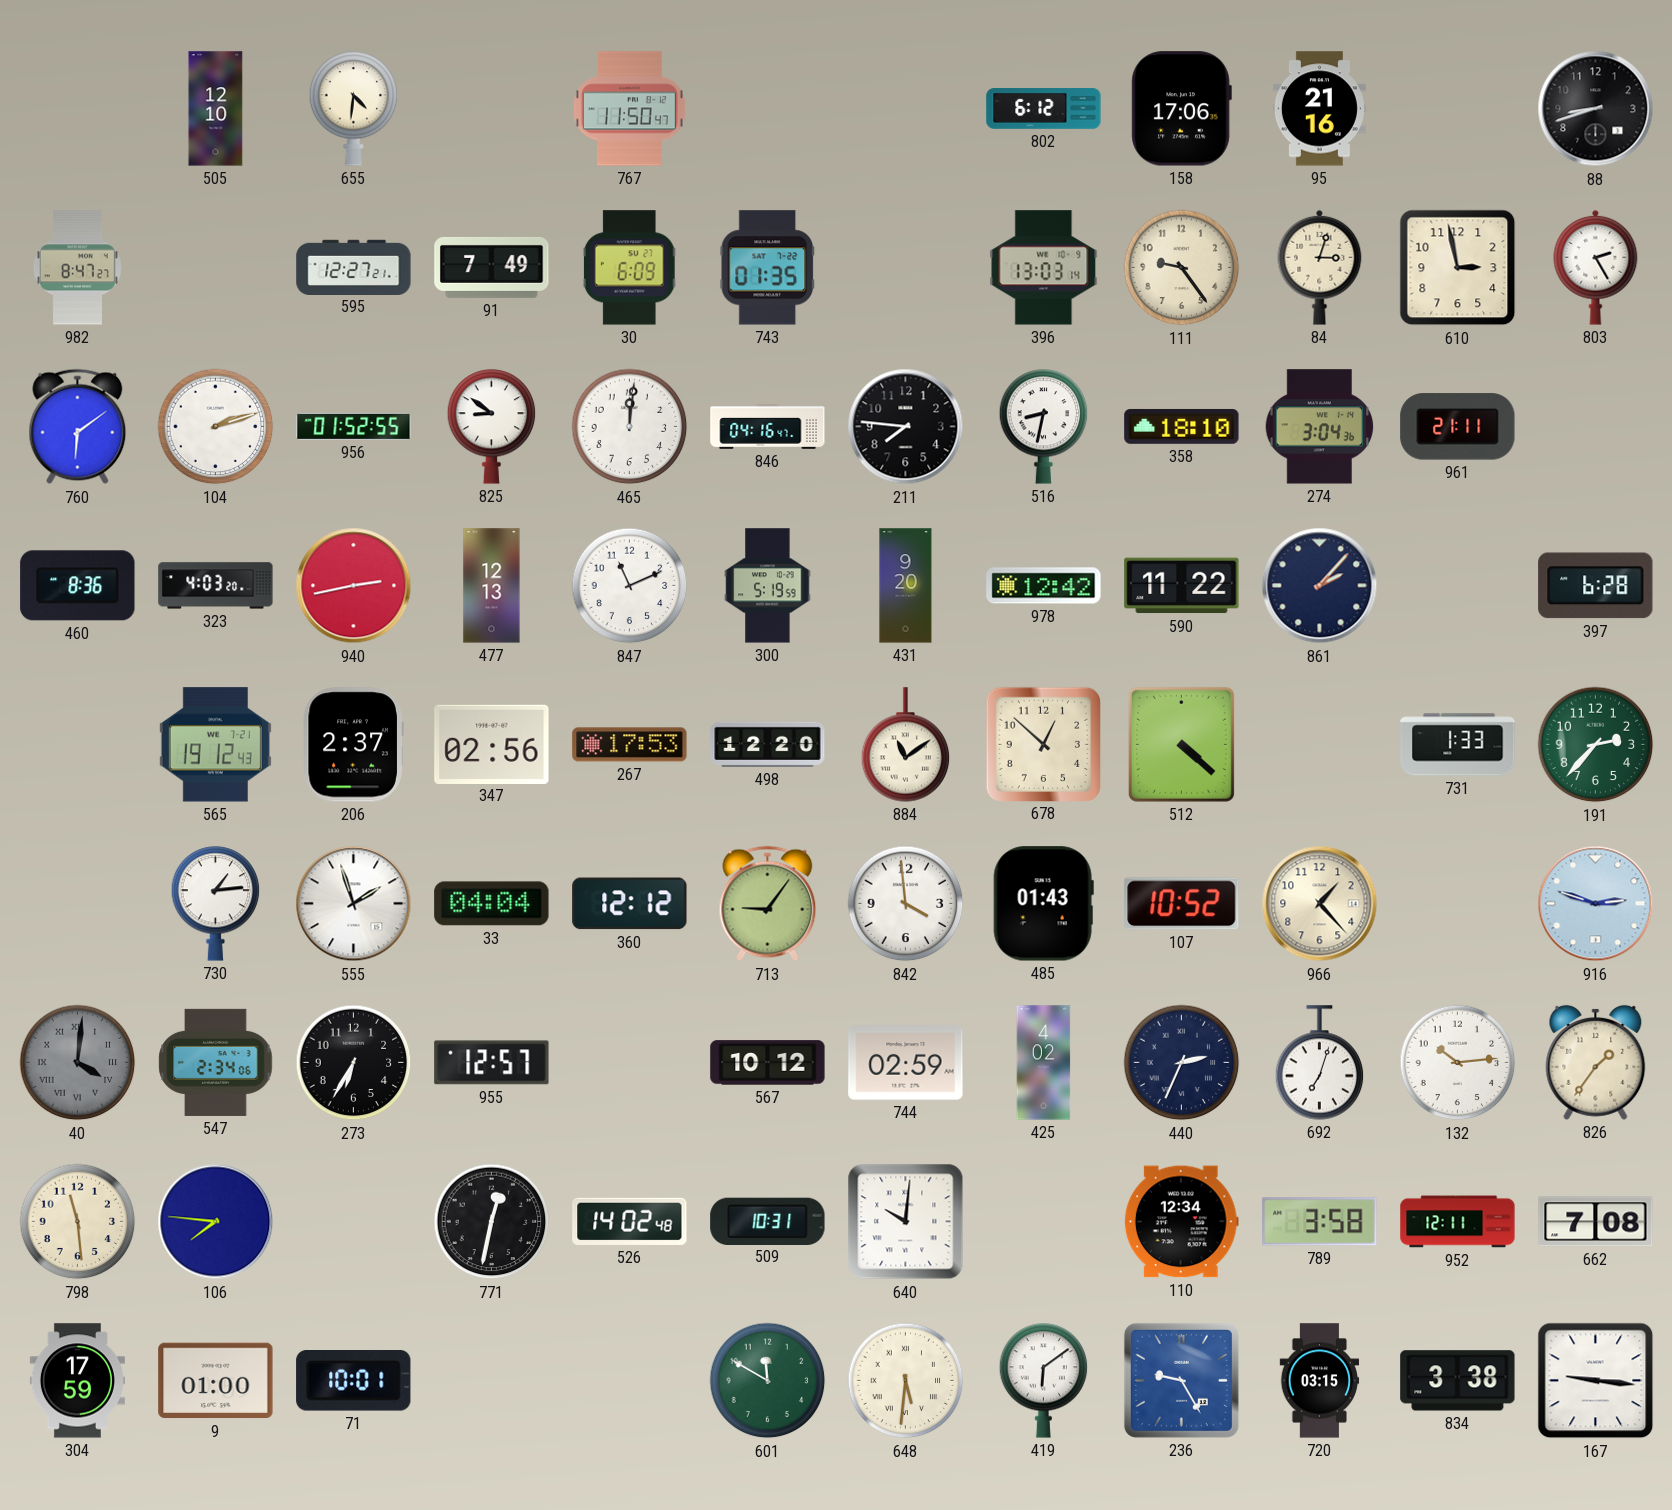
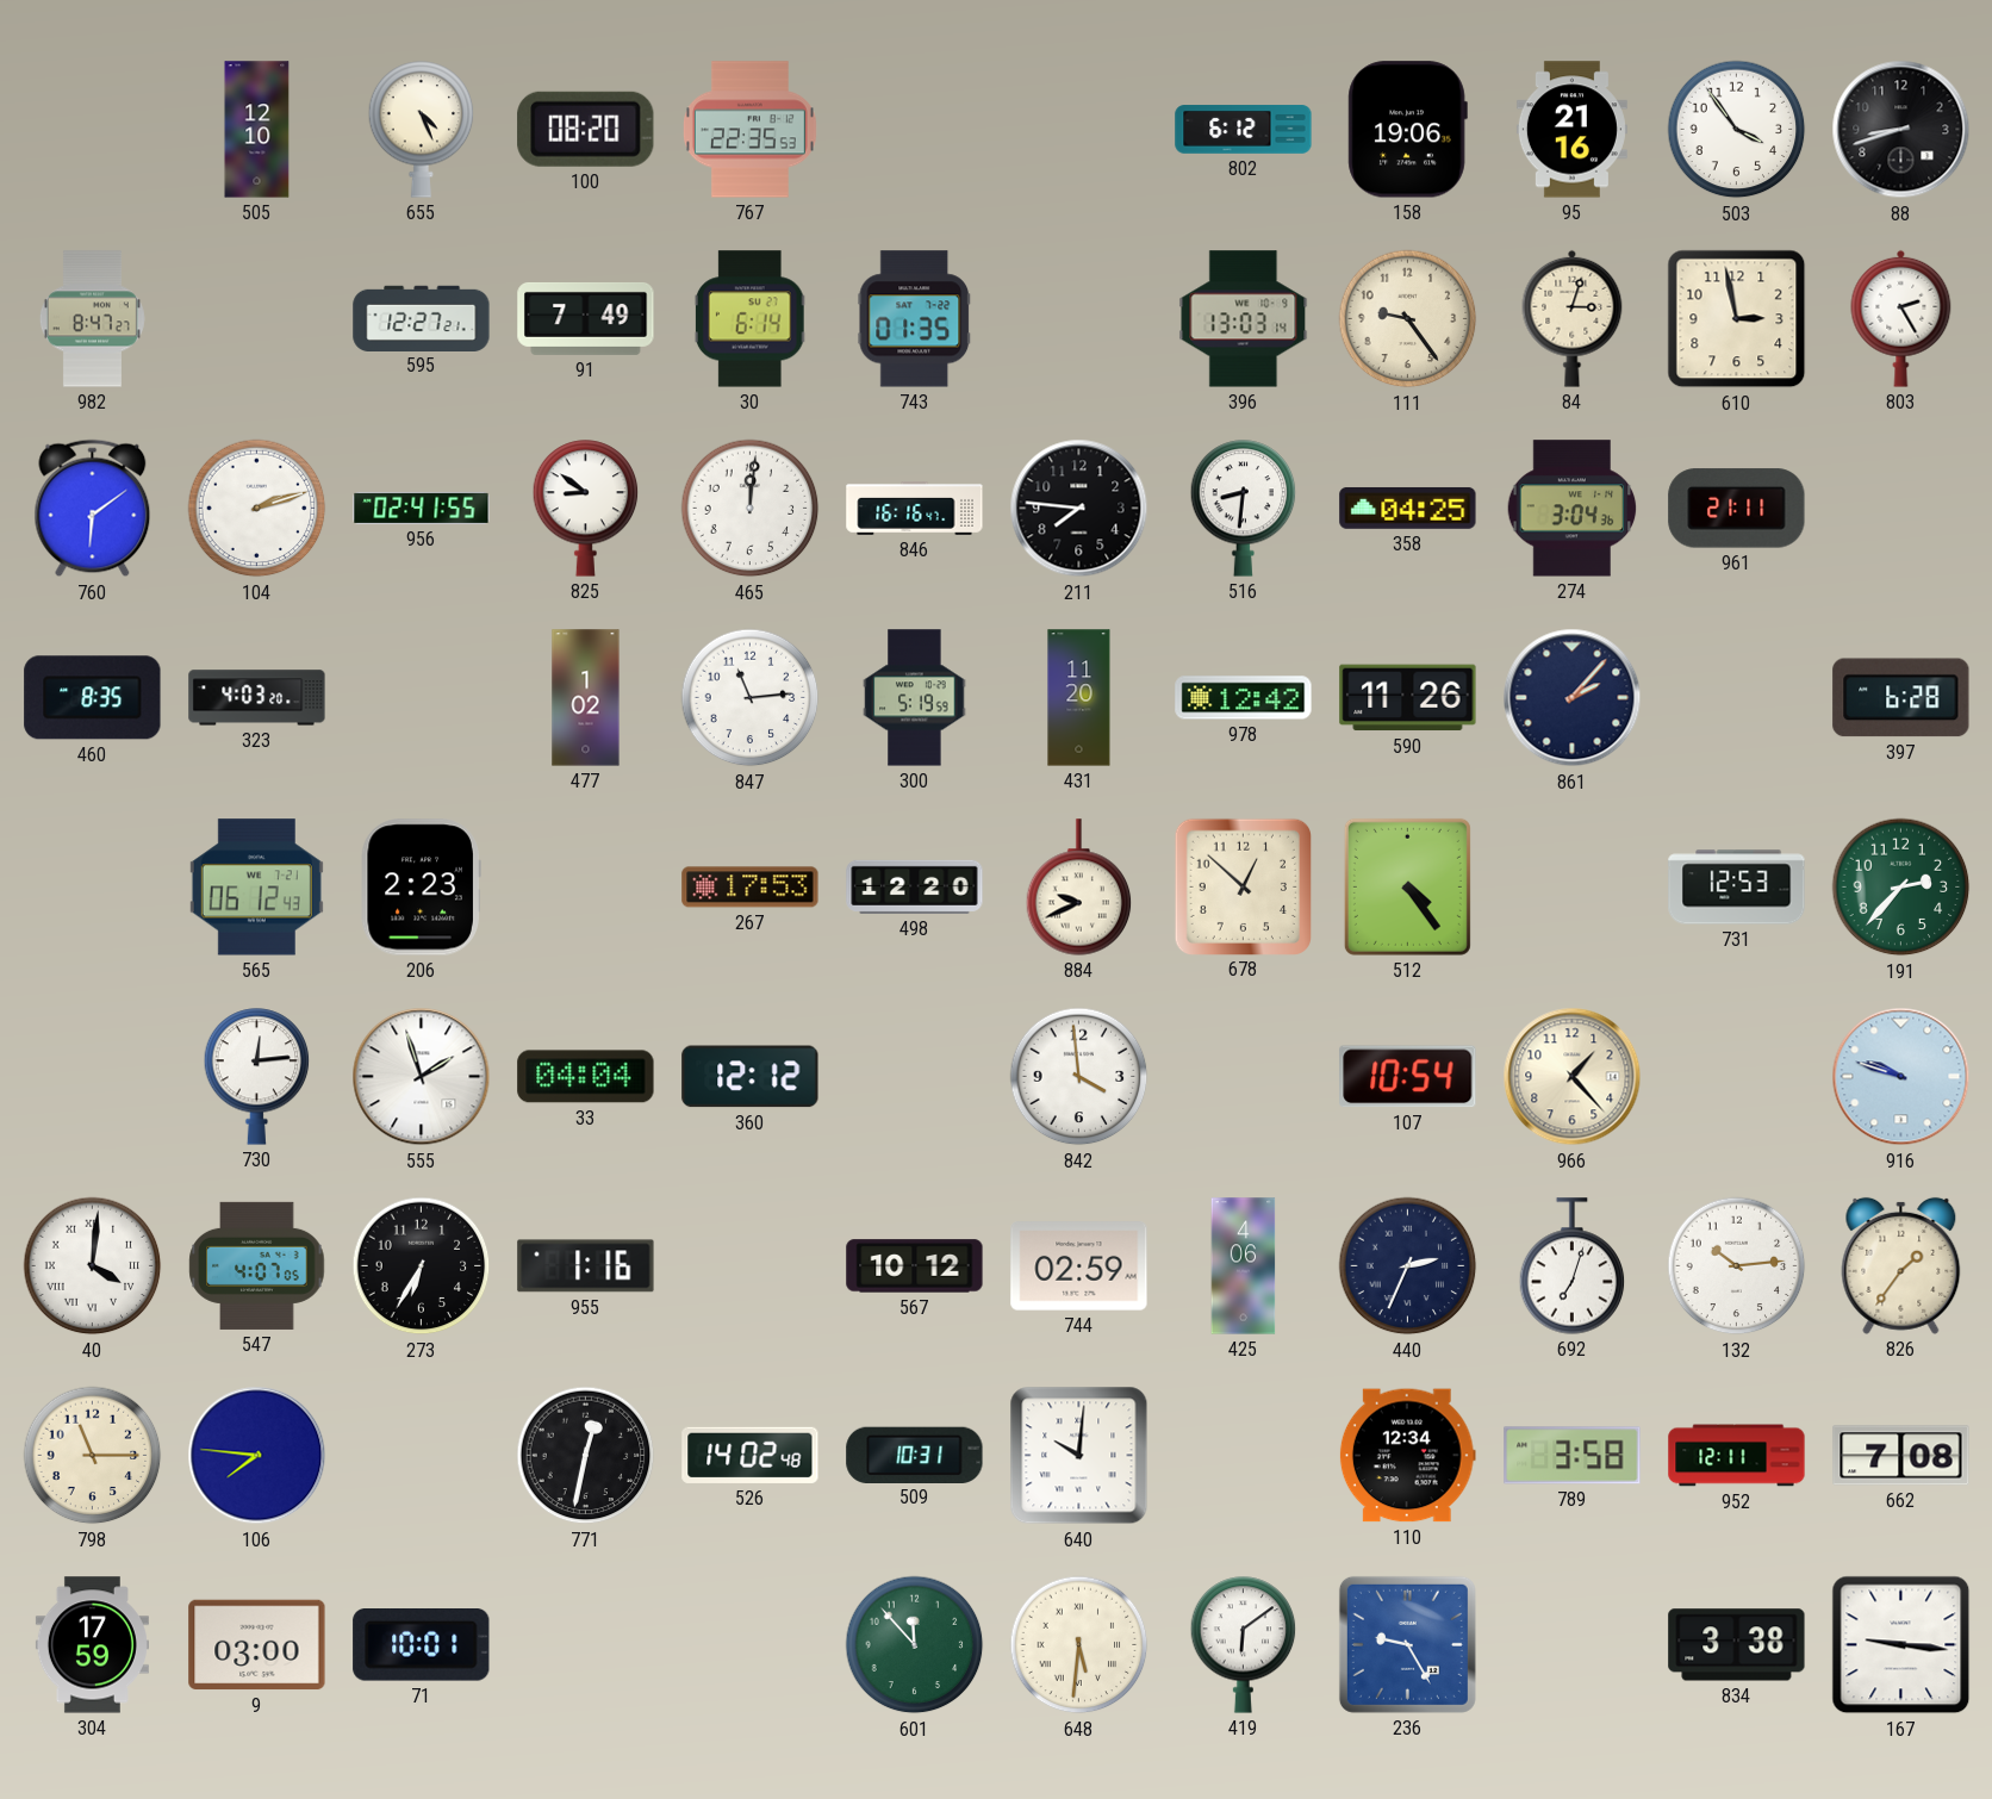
655: 4:31 -> 4:26 (422, 130)
100: none -> 08:20 (586, 129)
767: 11:50 -> 22:35 (751, 130)
158: 17:06 -> 19:06 (1407, 130)
503: none -> 3:54 (1737, 130)
30: 6:09 -> 6:14 (749, 319)
956: 01:52 -> 02:41 (422, 508)
846: 04:16 -> 16:16 (915, 508)
516: 8:32 -> 8:31 (1244, 509)
358: 18:10 -> 04:25 (1408, 508)
460: 8:36 -> 8:35 (93, 698)
940: 2:43 -> none (354, 586)
477: 12:13 -> 1:02 (586, 698)
847: 11:11 -> 11:14 (751, 698)
431: 9:20 -> 11:20 (1079, 698)
590: 11:22 -> 11:26 (1408, 698)
565: 19:12 -> 06:12 (256, 888)
206: 2:37 -> 2:23 (421, 888)
347: 02:56 -> none (492, 744)
884: 11:09 -> 9:41 (1079, 888)
512: 4:22 -> 4:24 (1407, 886)
731: 1:33 -> 12:53 (1737, 888)
730: 1:14 -> 12:14 (257, 1077)
713: 9:06 -> none (768, 904)
485: 01:43 -> none (1043, 904)
107: 10:52 -> 10:54 (1408, 1077)
916: 2:48 -> 9:48 (1901, 1077)
40 dial: grey -> white (93, 1266)
547: 2:34 -> 4:07 (257, 1265)
955: 12:57 -> 1:16 (586, 1266)
425: 4:02 -> 4:06 (1244, 1266)
798: 11:29 -> 11:15 (93, 1456)
9: 01:00 -> 03:00 (257, 1645)
601: 11:50 -> 11:53 (915, 1645)
720: 03:15 -> none (1320, 1381)
